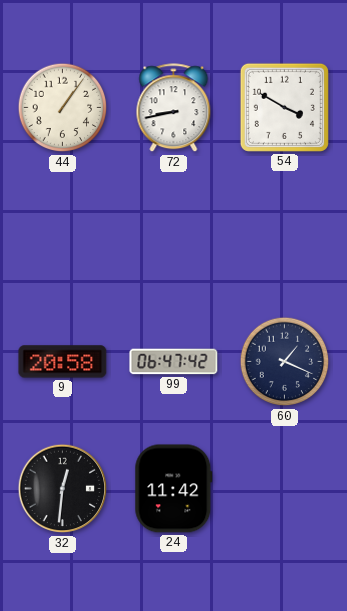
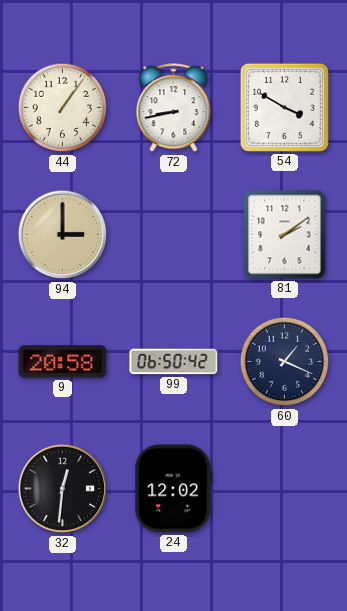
94: none -> 3:00 (63, 235)
81: none -> 2:09 (285, 235)
99: 06:47 -> 06:50 (174, 362)
24: 11:42 -> 12:02 (174, 489)
